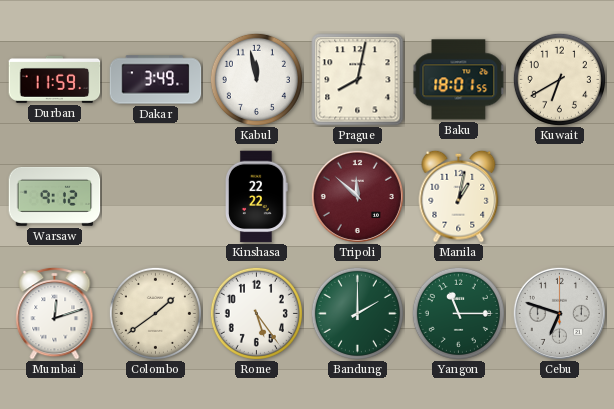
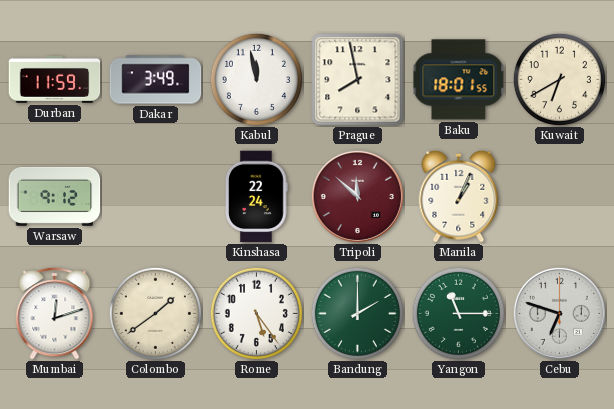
Prague: 8:02 -> 7:58 (358, 80)
Kinshasa: 22:22 -> 22:24 (257, 197)
Manila: 1:02 -> 1:04 (459, 196)
